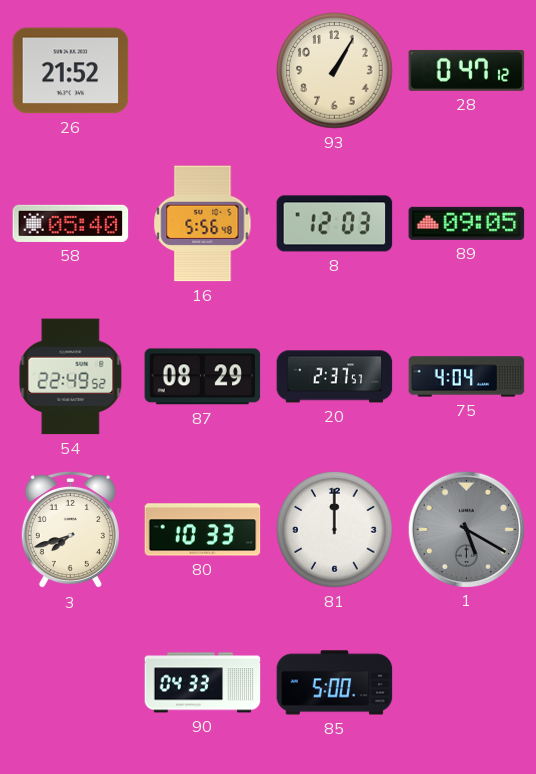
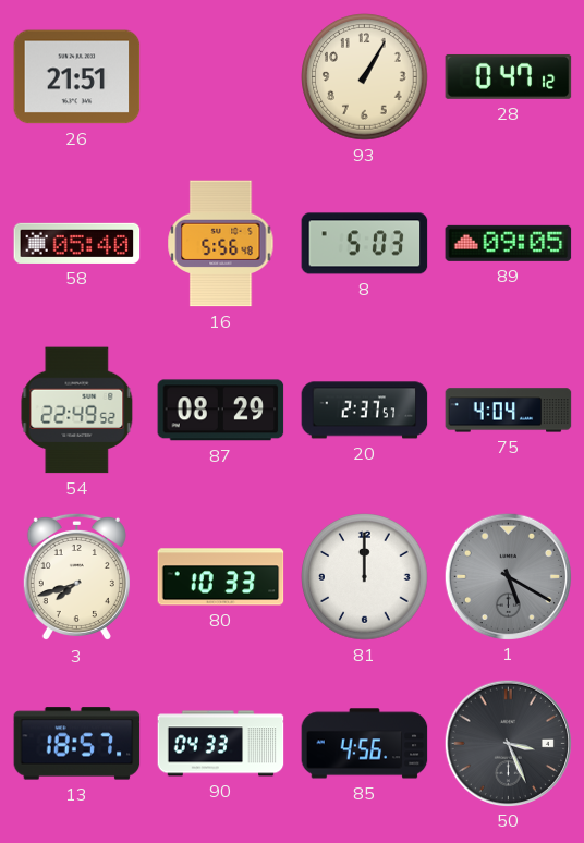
26: 21:52 -> 21:51 (77, 77)
8: 12:03 -> 5:03 (365, 244)
13: none -> 18:57 (77, 744)
85: 5:00 -> 4:56 (365, 744)
50: none -> 3:26 (508, 743)
